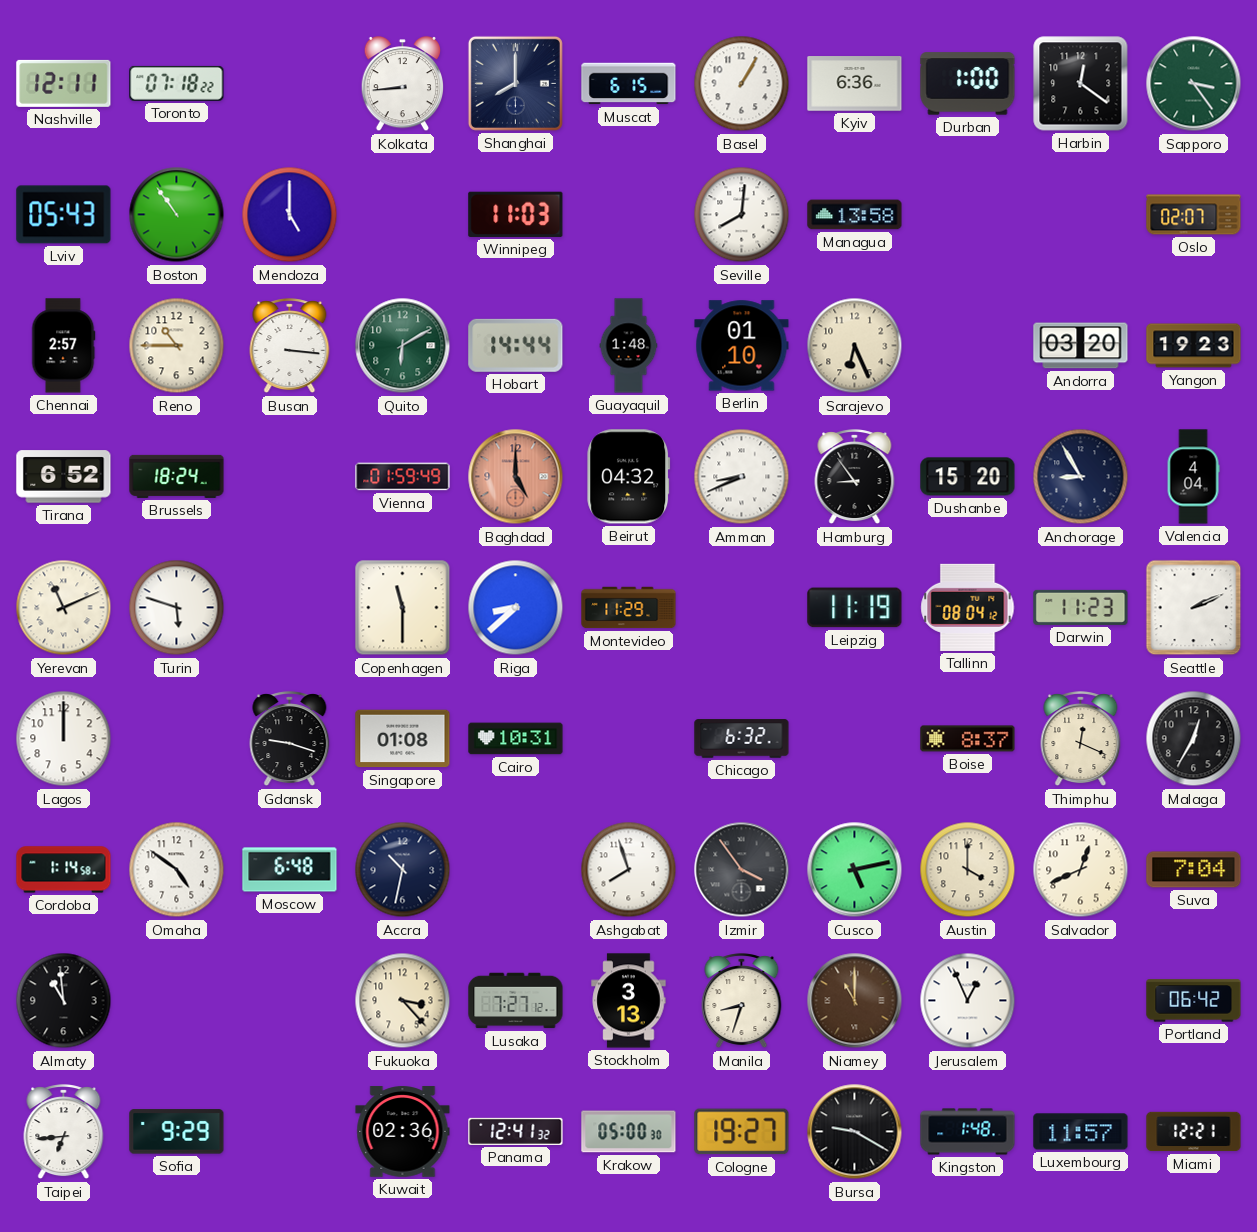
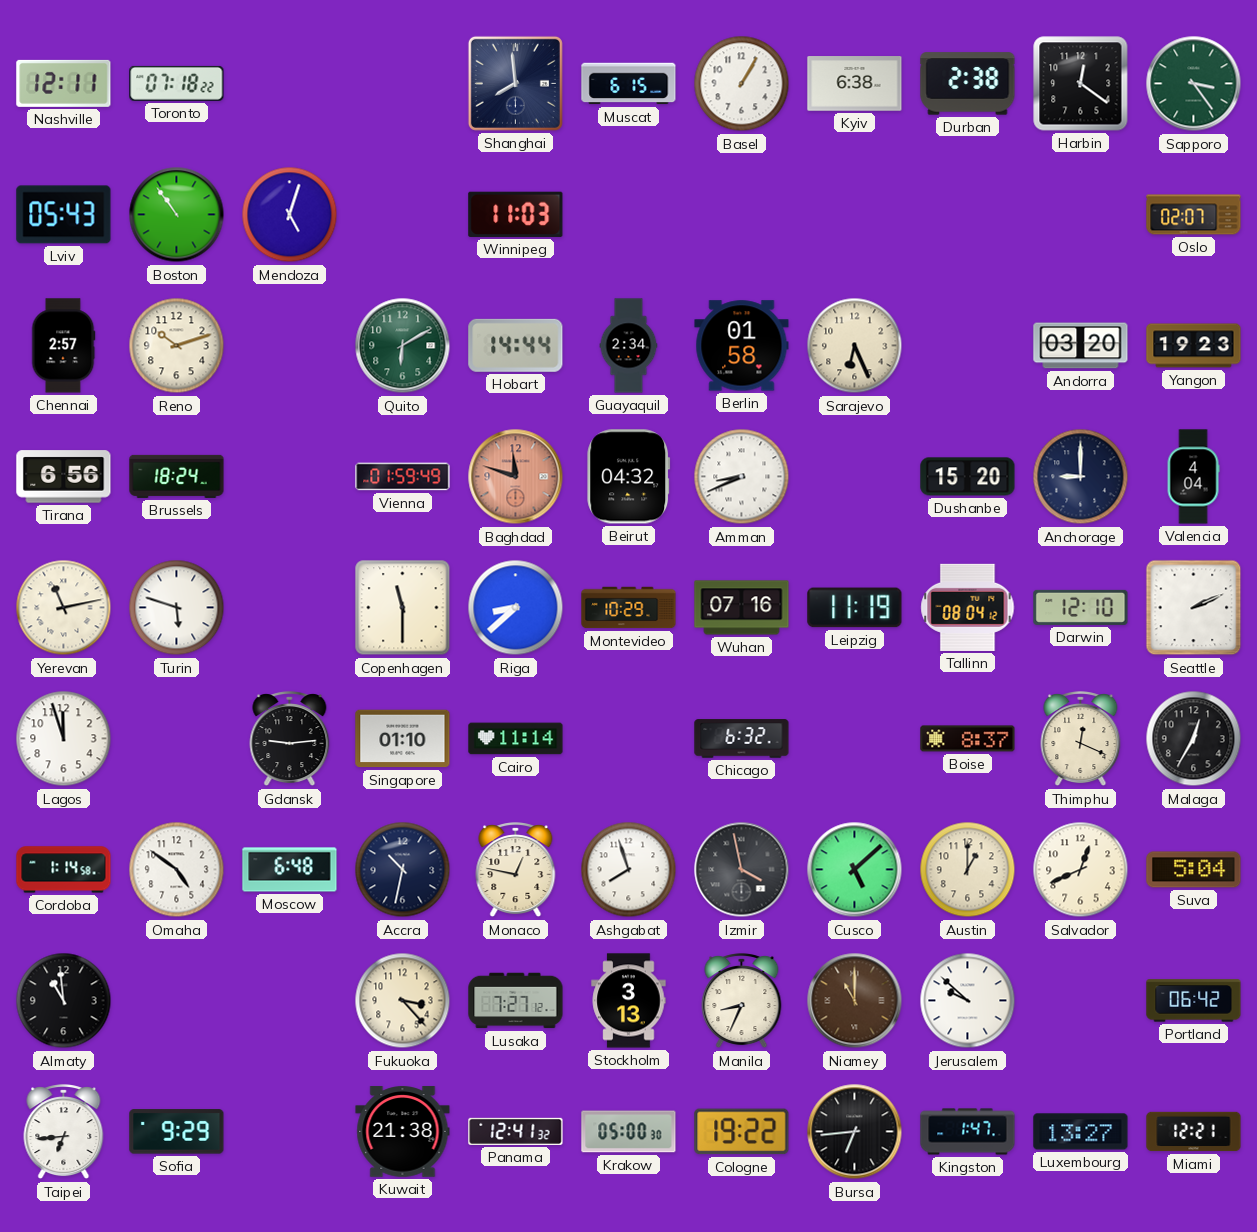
Kolkata: 8:44 -> none (402, 85)
Shanghai: 8:00 -> 7:59 (515, 83)
Kyiv: 6:36 -> 6:38 (855, 84)
Durban: 1:00 -> 2:38 (968, 84)
Mendoza: 5:00 -> 5:03 (290, 215)
Seville: 8:01 -> none (742, 215)
Managua: 13:58 -> none (855, 215)
Reno: 10:45 -> 10:12 (177, 346)
Busan: 3:16 -> none (290, 346)
Guayaquil: 1:48 -> 2:34 (629, 346)
Berlin: 01:10 -> 01:58 (742, 346)
Tirana: 6:52 -> 6:56 (64, 477)
Baghdad: 5:00 -> 11:48 (516, 477)
Hamburg: 8:54 -> none (855, 477)
Anchorage: 8:55 -> 9:00 (1081, 477)
Yerevan: 11:11 -> 11:13 (64, 608)
Montevideo: 11:29 -> 10:29 (629, 608)
Wuhan: none -> 07:16 (742, 608)
Darwin: 11:23 -> 12:10 (1081, 607)
Lagos: 12:00 -> 11:57 (64, 739)
Gdansk: 9:18 -> 9:14 (290, 739)
Singapore: 01:08 -> 01:10 (403, 739)
Cairo: 10:31 -> 11:14 (516, 739)
Monaco: none -> 12:47 (516, 870)
Izmir: 3:54 -> 3:58 (742, 870)
Cusco: 5:13 -> 5:08 (855, 870)
Austin: 4:00 -> 1:00 (968, 870)
Suva: 7:04 -> 5:04 (1194, 870)
Manila: 8:33 -> 8:34 (742, 1001)
Jerusalem: 12:56 -> 9:52 (968, 1001)
Kuwait: 02:36 -> 21:38 (403, 1132)
Cologne: 19:27 -> 19:22 (742, 1132)
Bursa: 9:20 -> 6:44 (855, 1132)
Kingston: 1:48 -> 1:47 (968, 1132)
Luxembourg: 11:57 -> 13:27 (1081, 1132)
